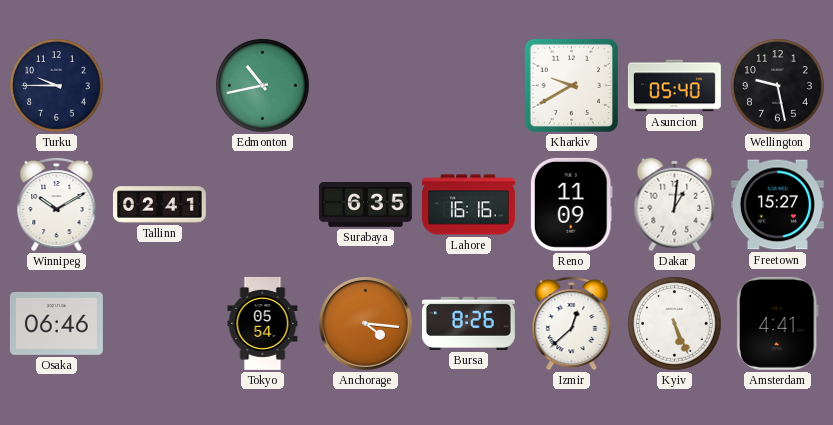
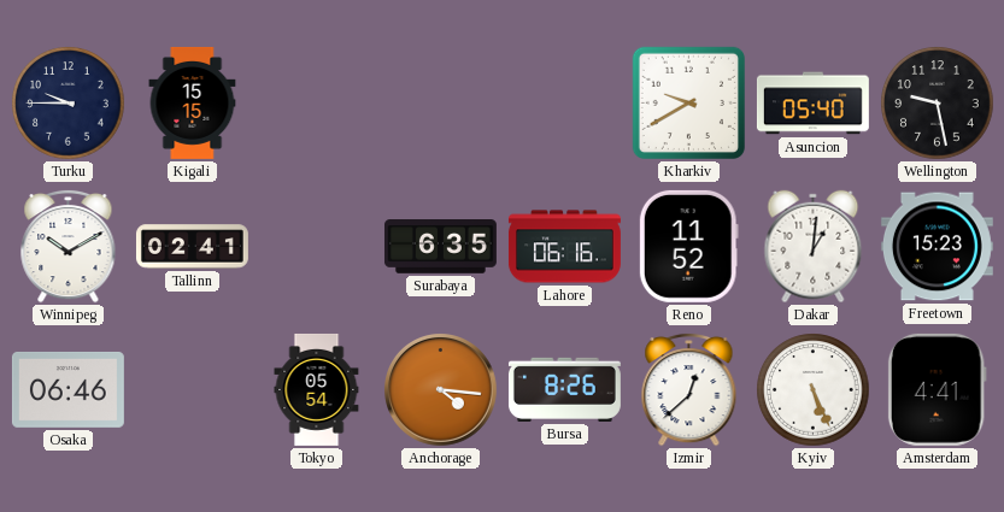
Kigali: none -> 15:15 (193, 102)
Edmonton: 10:43 -> none (263, 86)
Lahore: 16:16 -> 06:16 (564, 247)
Reno: 11:09 -> 11:52 (688, 246)
Freetown: 15:27 -> 15:23 (937, 247)
